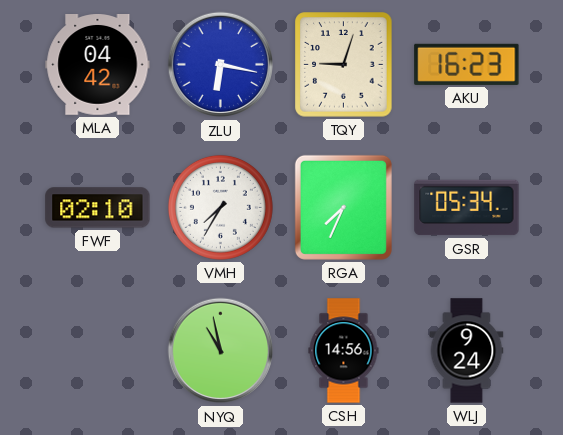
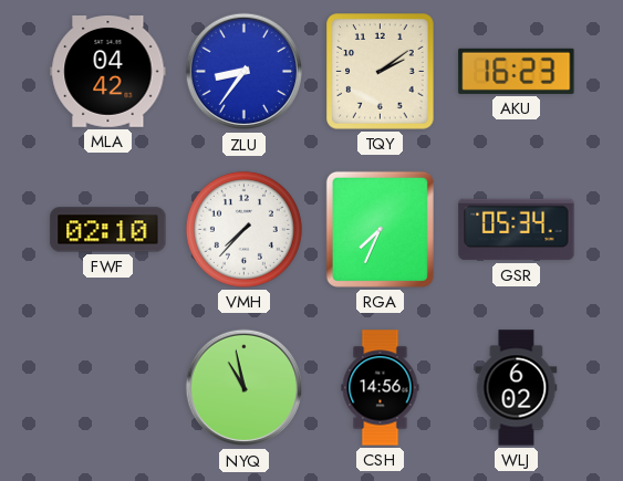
ZLU: 6:17 -> 8:36 (245, 72)
TQY: 9:03 -> 2:09 (381, 72)
VMH: 7:35 -> 7:37 (243, 229)
WLJ: 9:24 -> 6:02 (517, 388)
